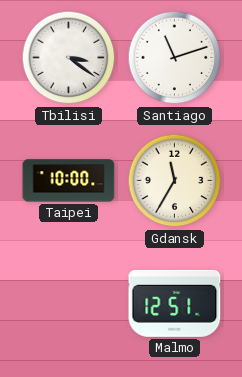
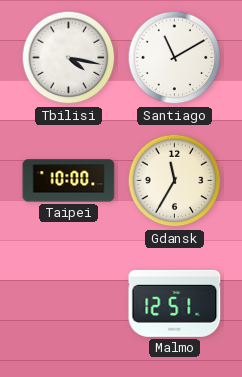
Tbilisi: 3:21 -> 4:17 (69, 58)
Santiago: 11:12 -> 11:10 (175, 58)
